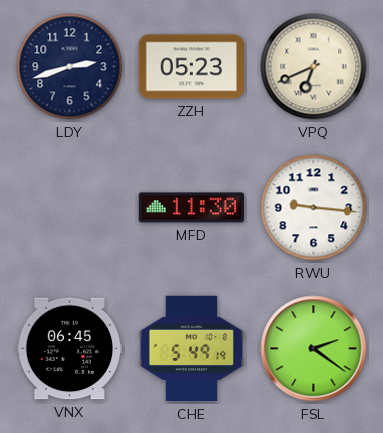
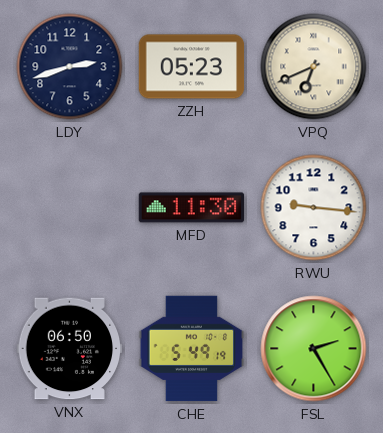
VNX: 06:45 -> 06:50 (70, 349)
FSL: 2:21 -> 2:25 (314, 349)
